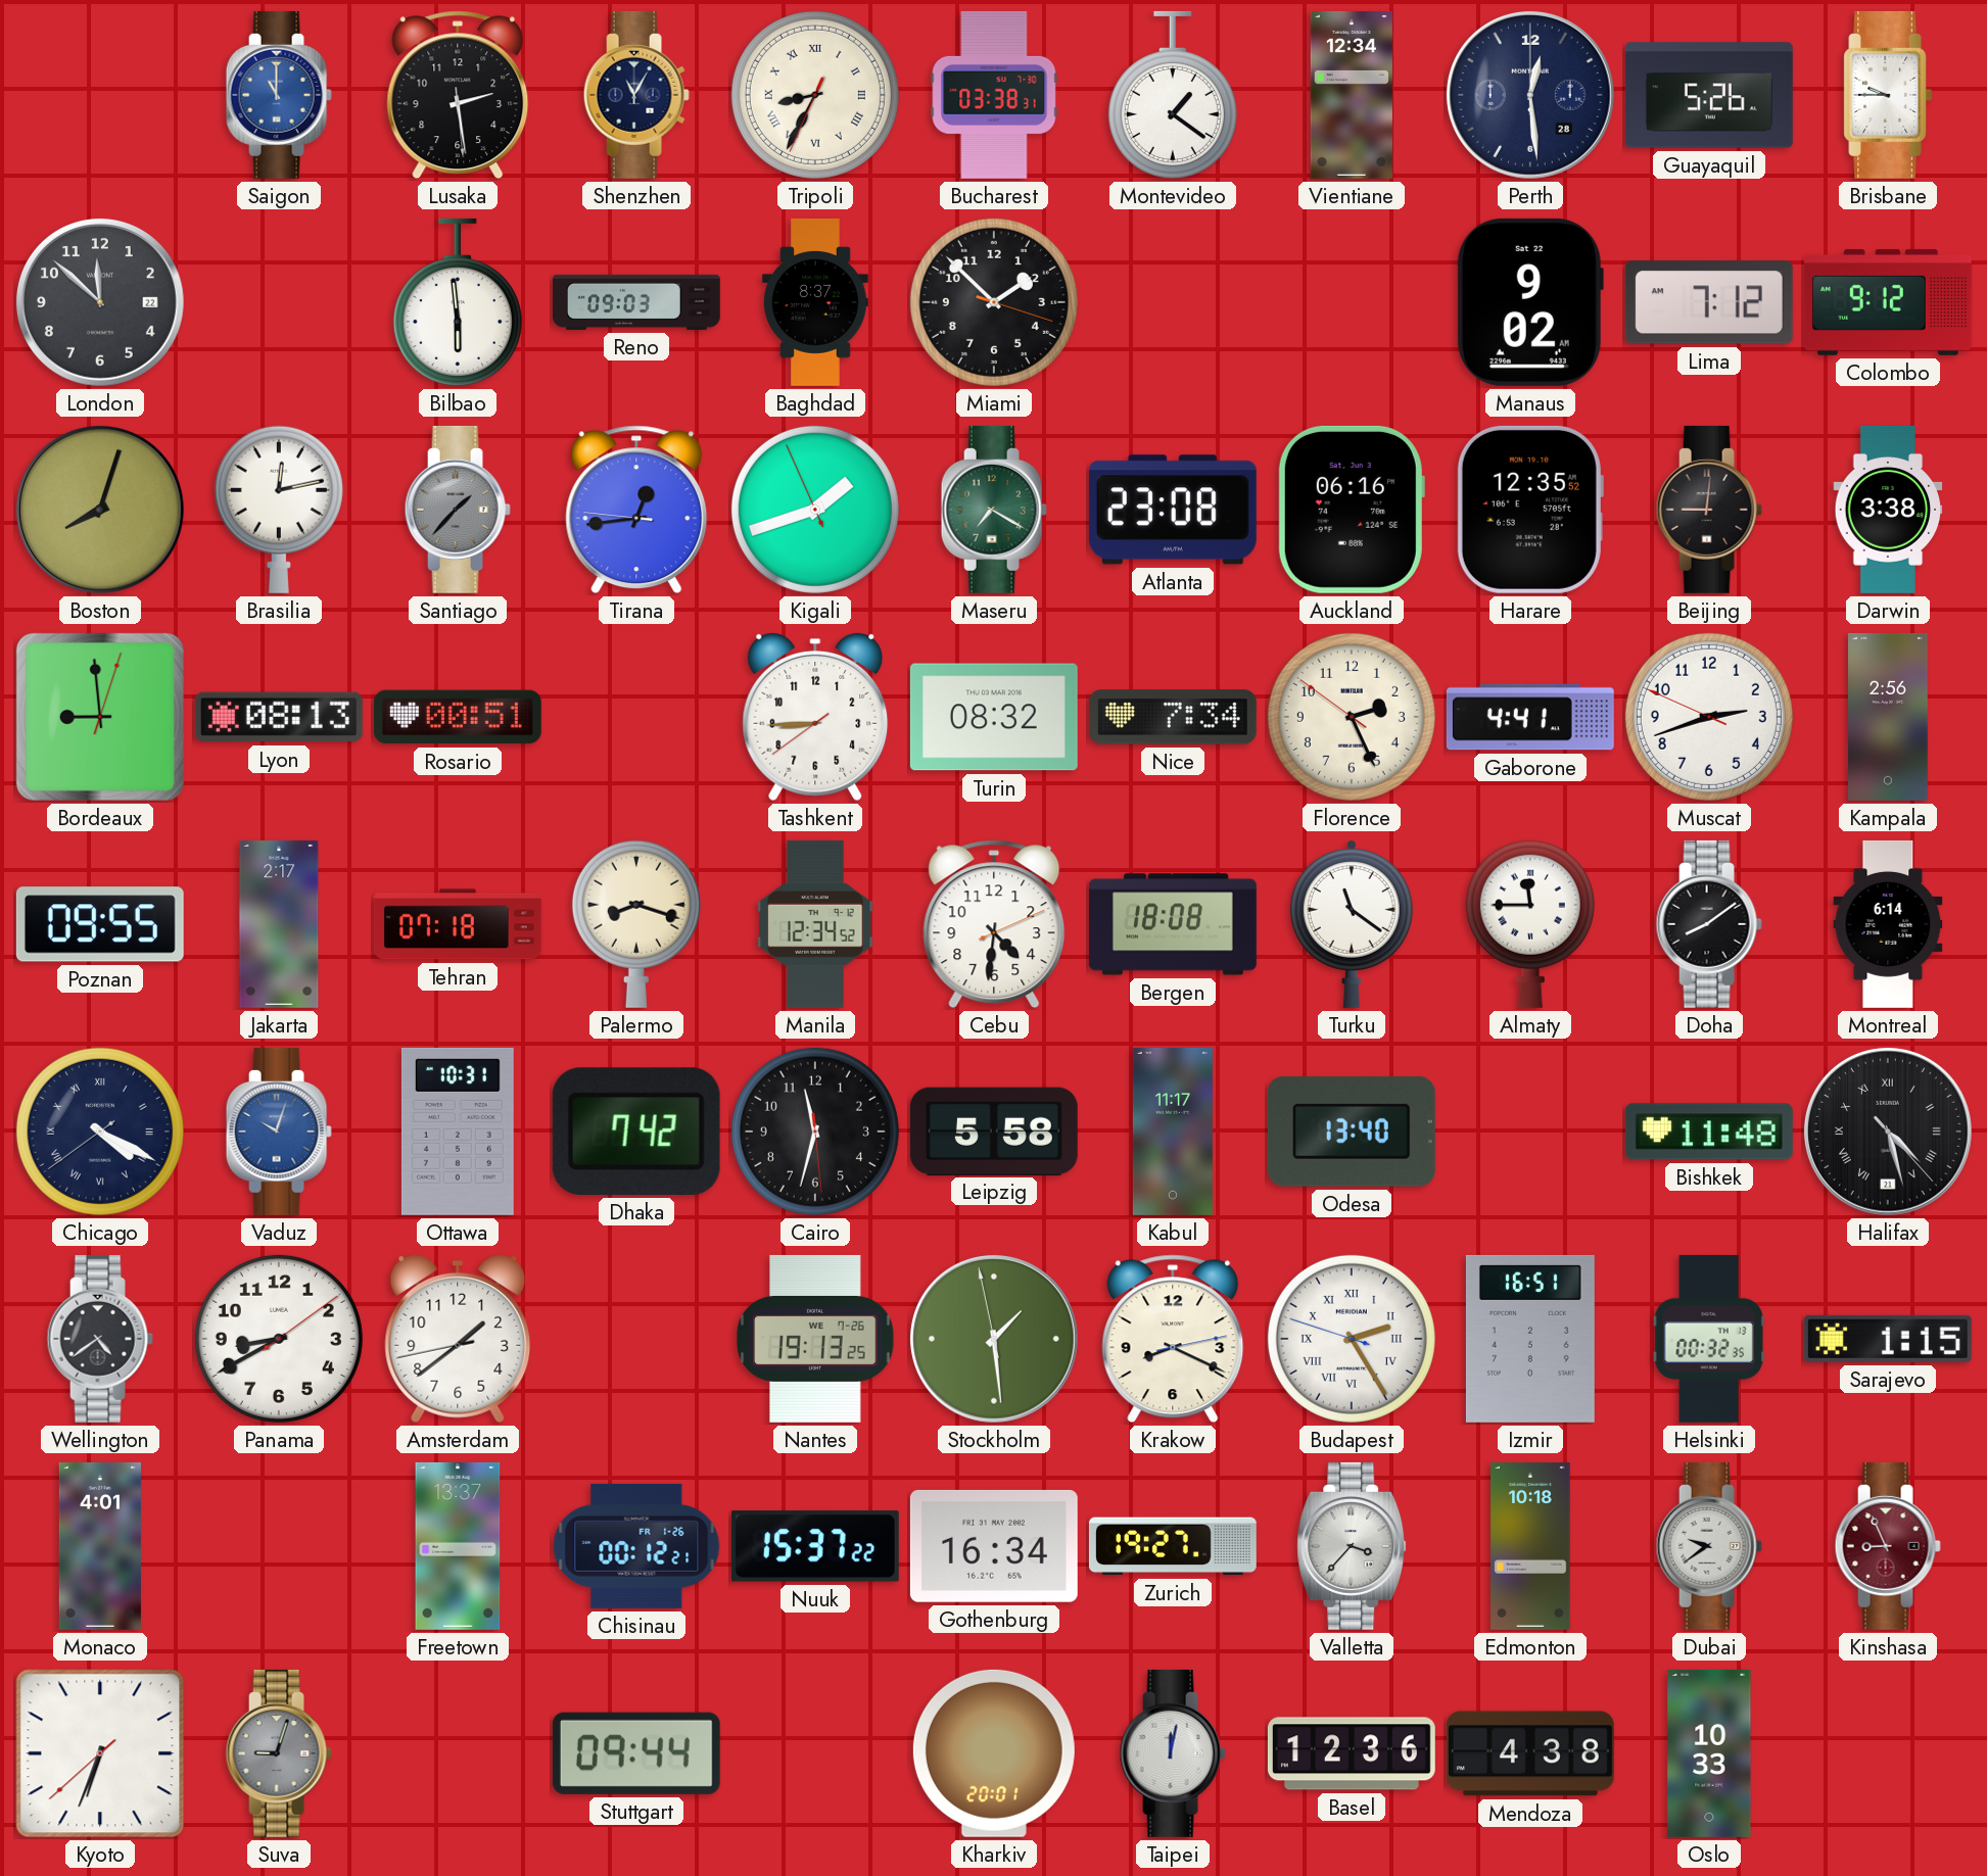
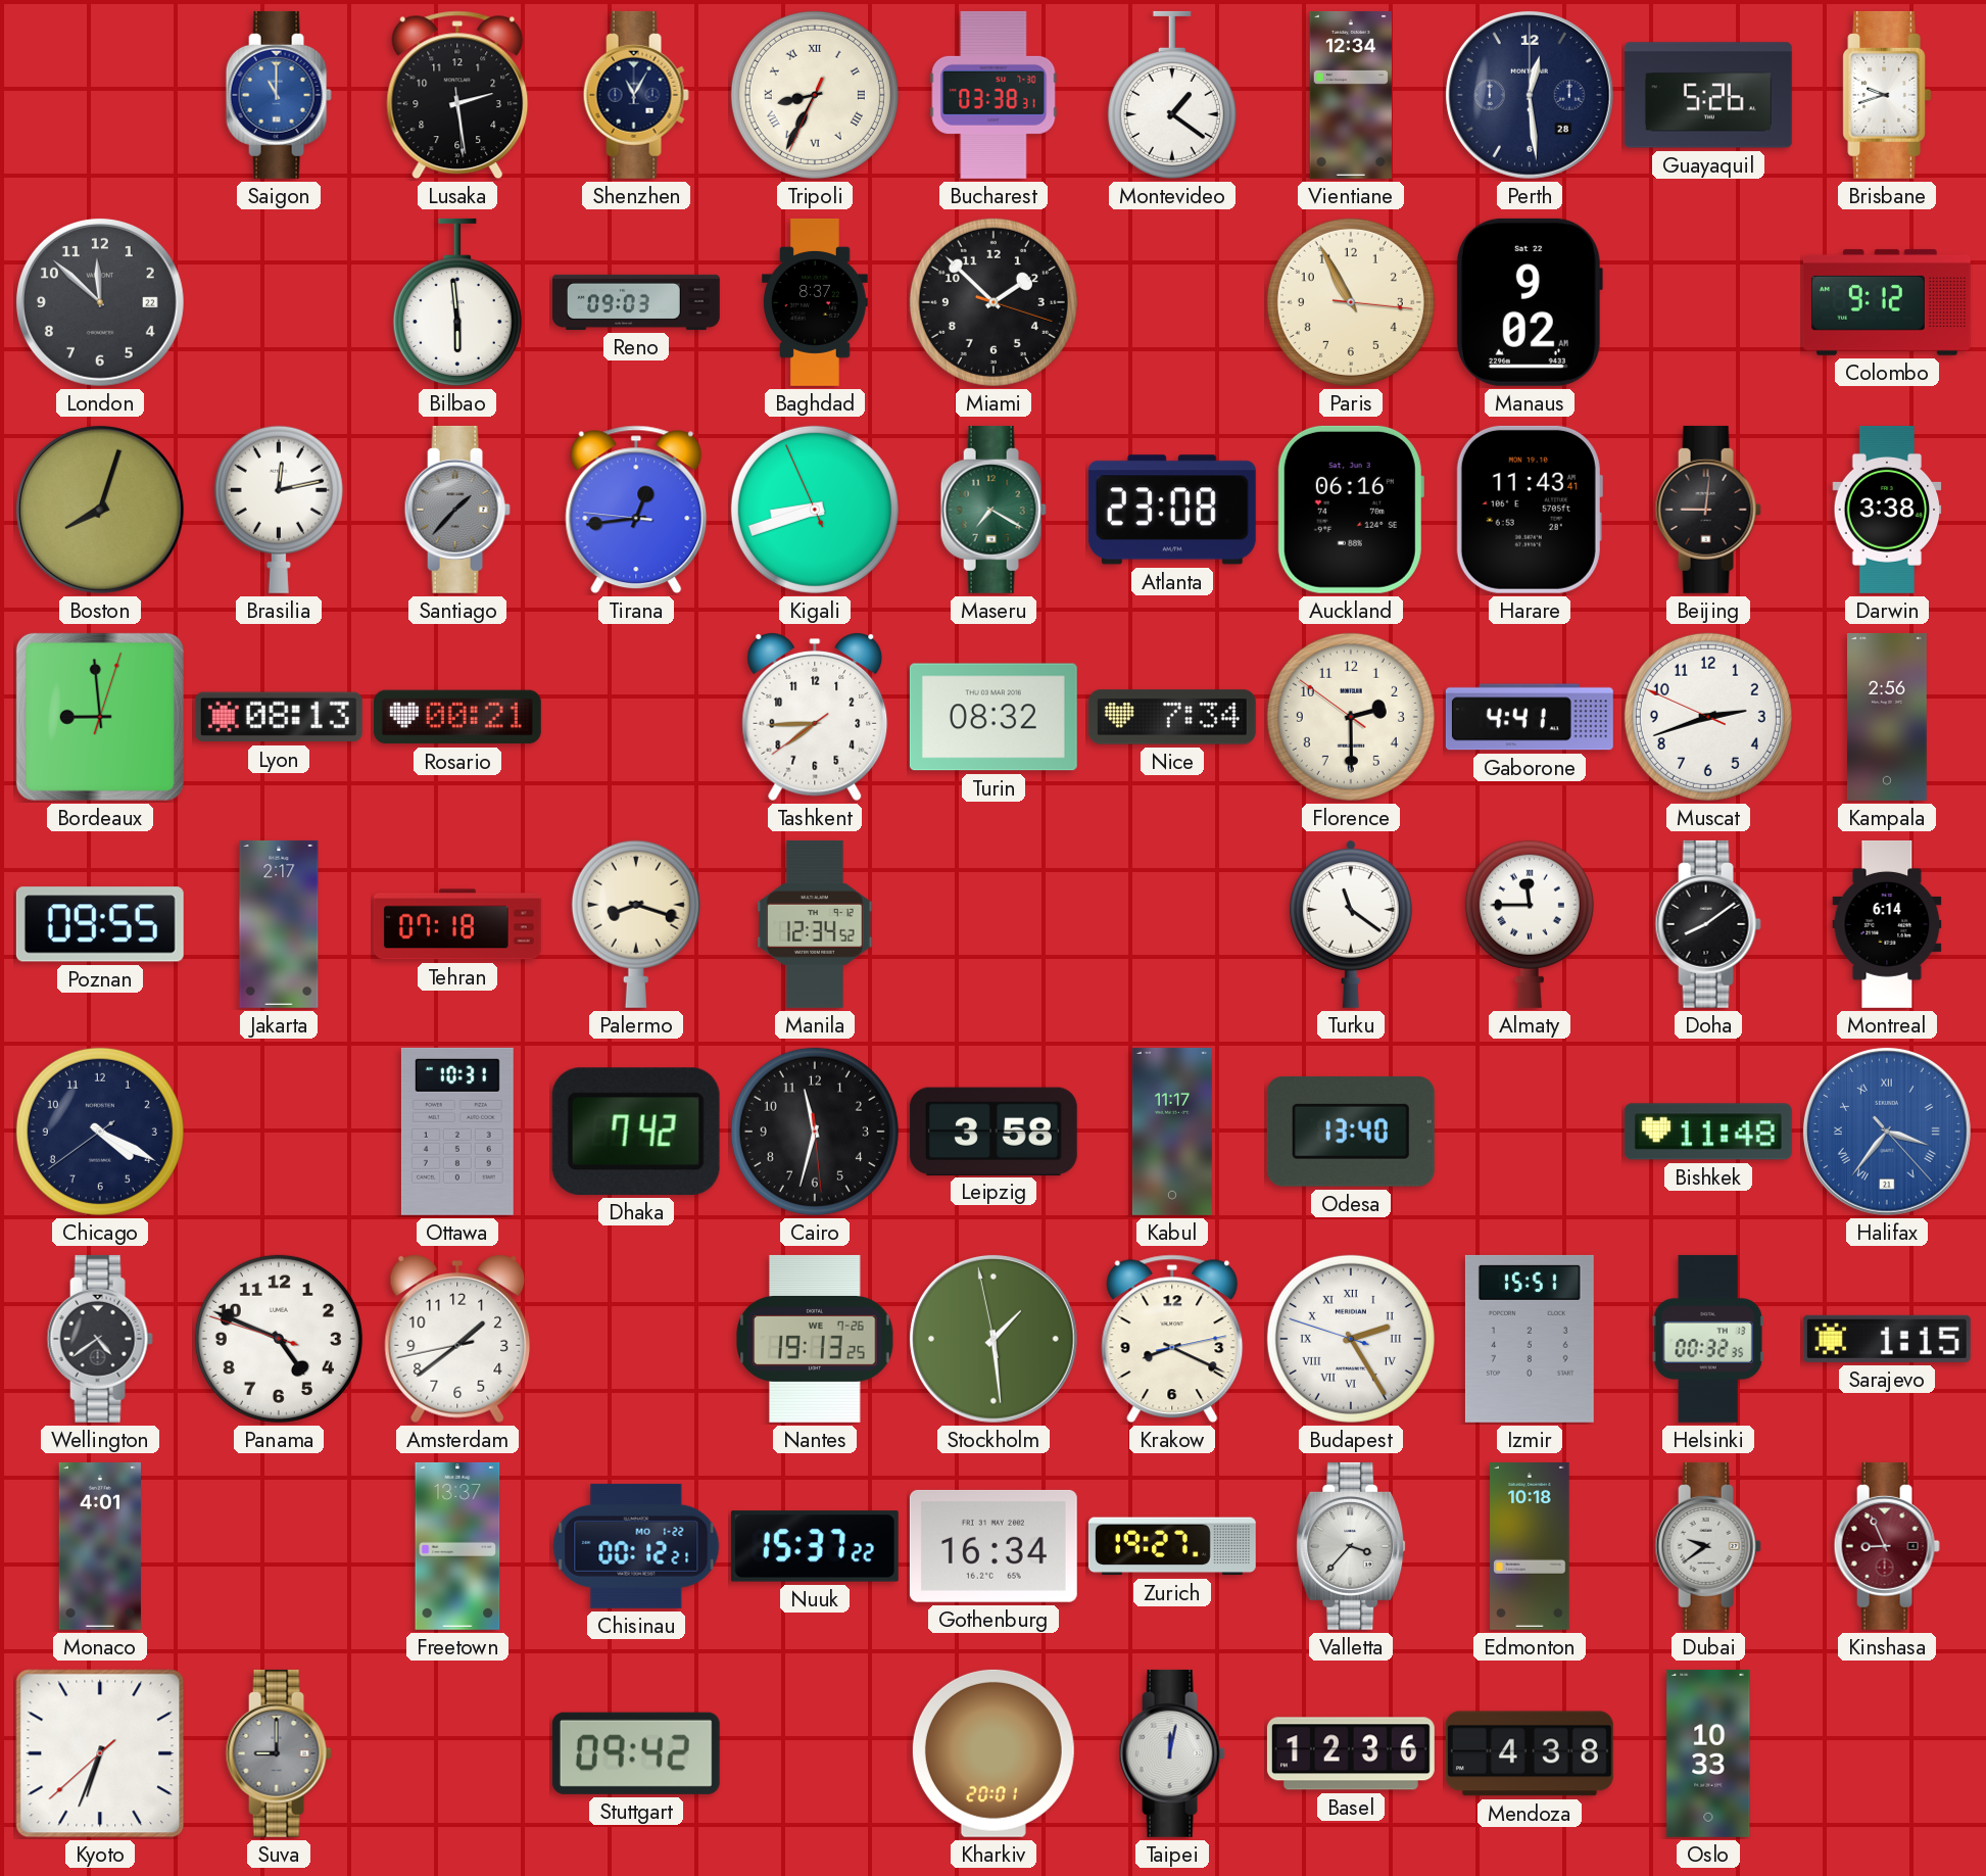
Brisbane: 9:45 -> 9:42 (1887, 95)
Paris: none -> 10:55 (1351, 302)
Lima: 7:12 -> none (1709, 302)
Kigali: 1:41 -> 8:41 (815, 510)
Harare: 12:35 -> 11:43 (1530, 510)
Rosario: 00:51 -> 00:21 (457, 717)
Tashkent: 8:44 -> 7:44 (815, 717)
Florence: 2:25 -> 2:29 (1351, 717)
Cebu: 4:31 -> none (994, 924)
Bergen: 18:08 -> none (1173, 924)
Chicago numerals: Roman -> Arabic (100, 1132)
Vaduz: 10:03 -> none (279, 1132)
Leipzig: 5:58 -> 3:58 (994, 1131)
Halifax: 4:27 -> 3:36 (1887, 1132)
Halifax dial: black -> blue (1887, 1132)
Panama: 8:40 -> 4:48 (279, 1339)
Izmir: 16:51 -> 15:51 (1530, 1339)
Chisinau date: FR 1-26 -> MO 1-22 (636, 1546)
Suva: 9:03 -> 9:00 (279, 1753)
Stuttgart: 09:44 -> 09:42 (636, 1753)
